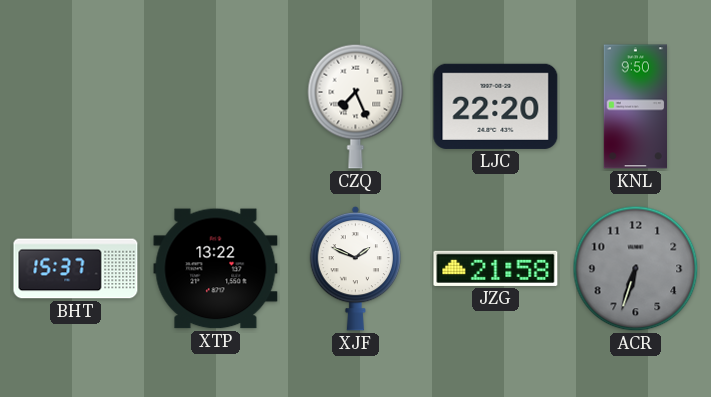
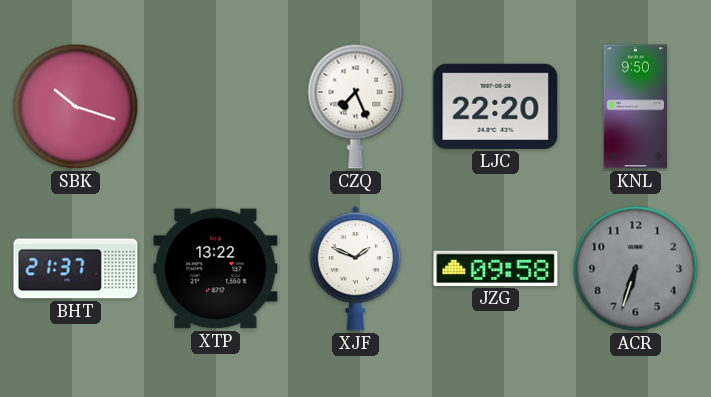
SBK: none -> 10:18 (76, 107)
BHT: 15:37 -> 21:37 (76, 269)
JZG: 21:58 -> 09:58 (496, 268)
